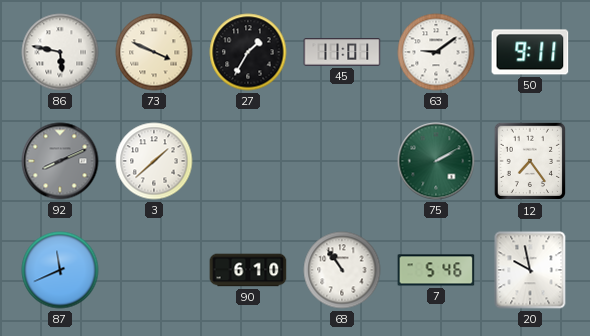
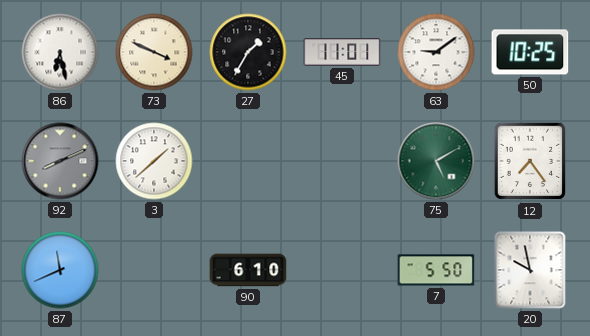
86: 5:47 -> 6:28 (60, 52)
50: 9:11 -> 10:25 (530, 52)
75: 2:10 -> 5:10 (436, 161)
68: 10:54 -> none (342, 270)
7: 5:46 -> 5:50 (436, 270)
